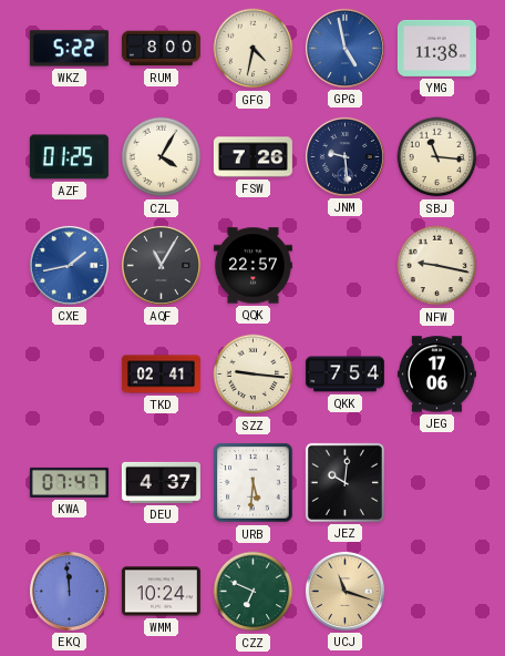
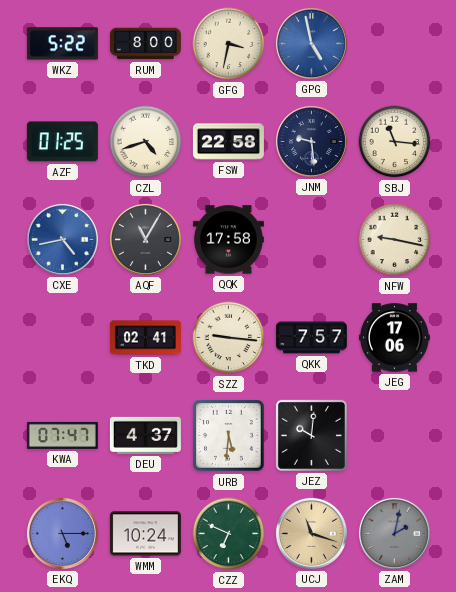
GFG: 4:32 -> 3:32 (229, 44)
YMG: 11:38 -> none (436, 48)
CZL: 4:05 -> 4:42 (146, 142)
FSW: 7:26 -> 22:58 (228, 142)
CXE: 1:43 -> 4:43 (62, 239)
QQK: 22:57 -> 17:58 (228, 240)
QKK: 7:54 -> 7:57 (311, 338)
EKQ: 11:59 -> 5:15 (62, 533)
ZAM: none -> 2:02 (394, 533)
